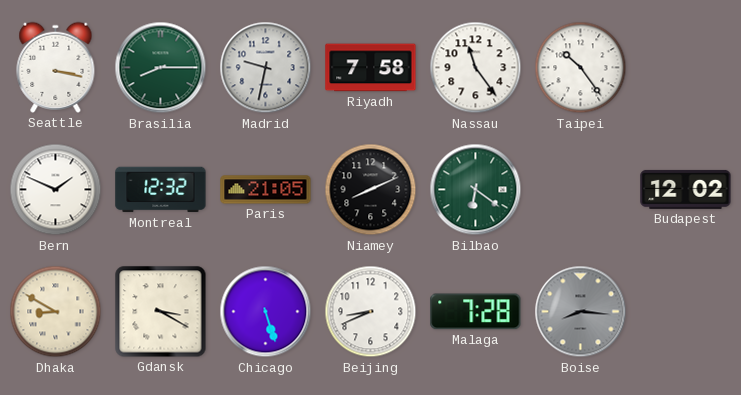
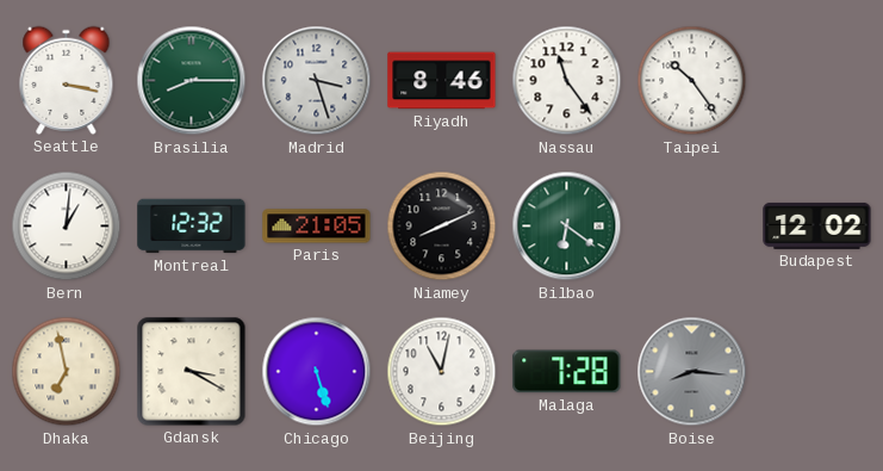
Madrid: 9:32 -> 3:27 (317, 81)
Riyadh: 7:58 -> 8:46 (442, 81)
Bern: 1:49 -> 1:01 (67, 227)
Dhaka: 8:50 -> 6:58 (67, 372)
Beijing: 8:41 -> 11:02 (442, 372)
